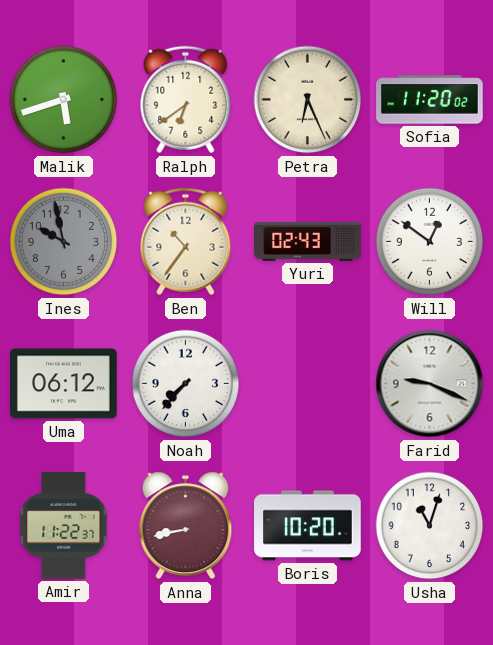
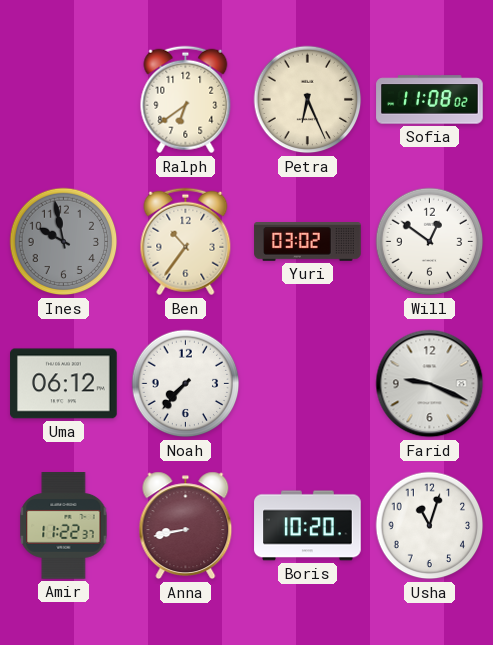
Malik: 5:42 -> none (64, 100)
Sofia: 11:20 -> 11:08 (430, 100)
Yuri: 02:43 -> 03:02 (308, 242)
